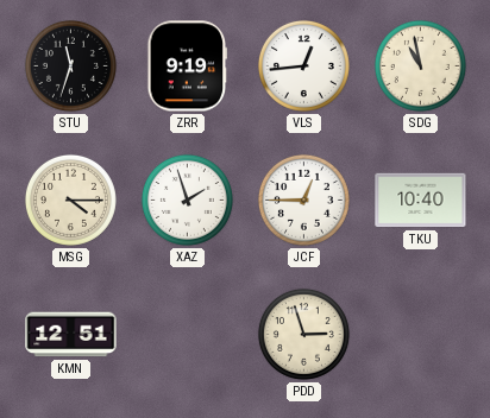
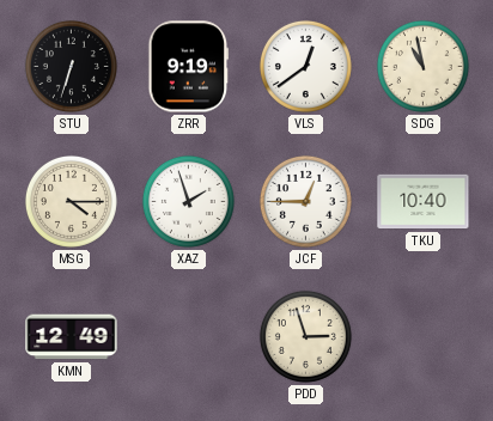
STU: 11:33 -> 6:33 (71, 66)
VLS: 12:44 -> 12:39 (305, 66)
KMN: 12:51 -> 12:49 (72, 337)
